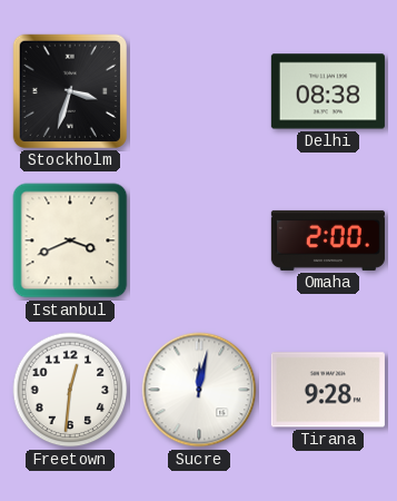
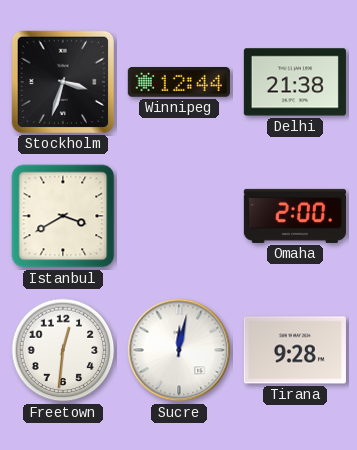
Winnipeg: none -> 12:44 (179, 83)
Delhi: 08:38 -> 21:38 (295, 82)
Istanbul: 3:41 -> 3:40 (63, 216)
